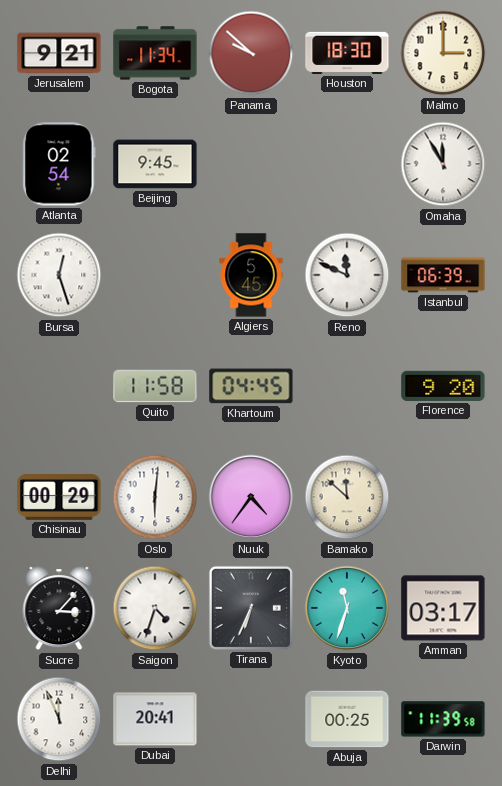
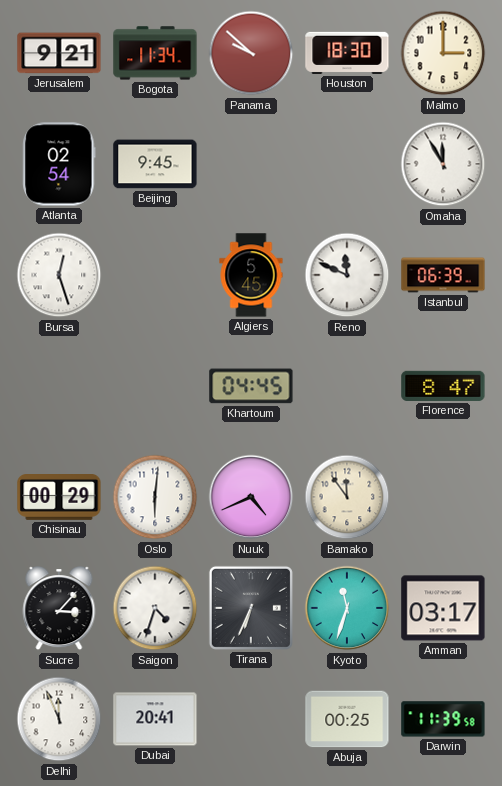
Quito: 11:58 -> none (155, 386)
Florence: 9:20 -> 8:47 (443, 386)
Nuuk: 4:36 -> 4:41 (251, 497)
Bamako: 11:52 -> 11:54 (347, 497)
